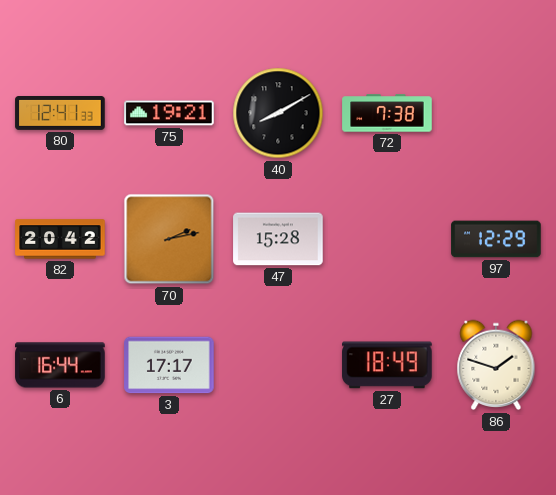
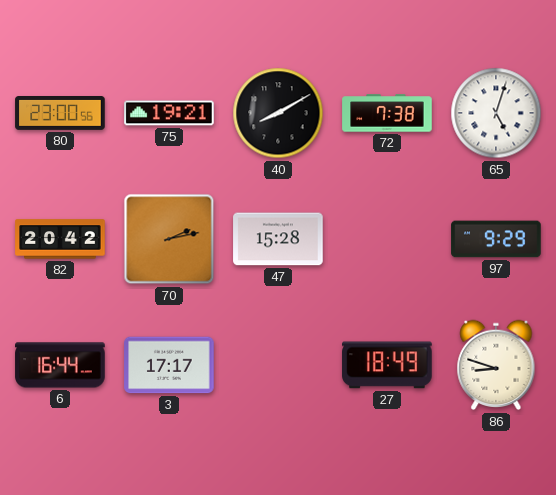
80: 12:41 -> 23:00 (60, 114)
65: none -> 5:03 (496, 113)
97: 12:29 -> 9:29 (496, 239)
86: 1:48 -> 8:48 (496, 365)
